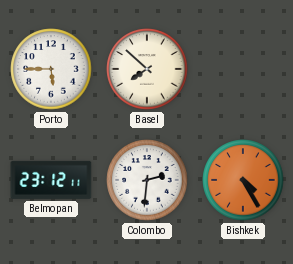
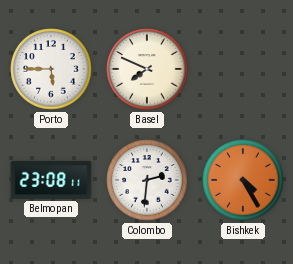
Basel: 7:52 -> 7:49 (147, 69)
Belmopan: 23:12 -> 23:08 (51, 180)
